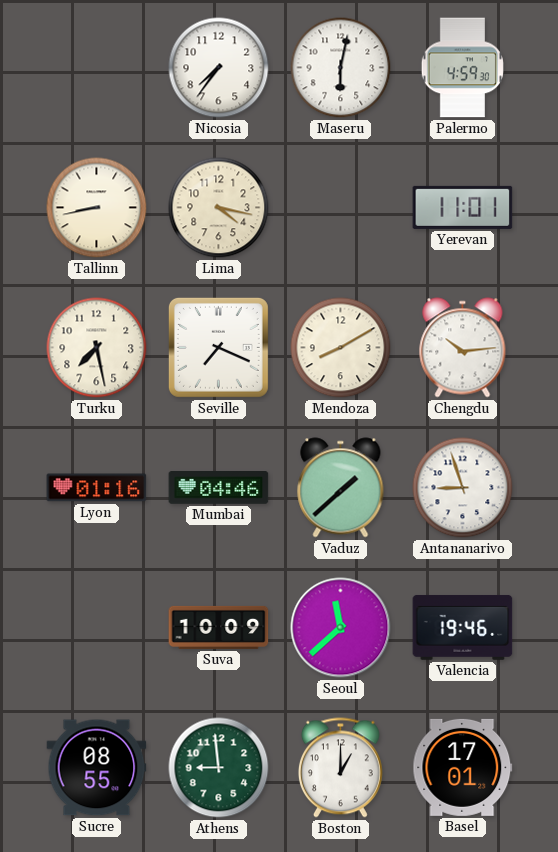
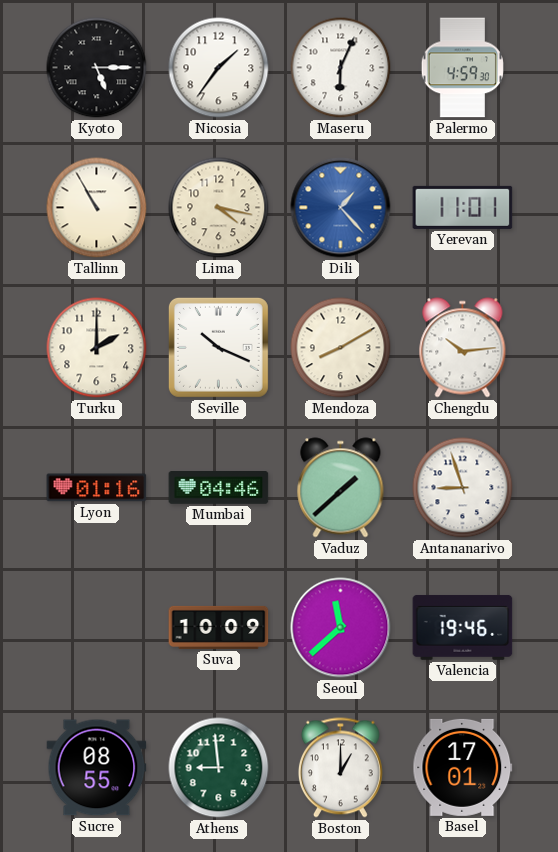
Kyoto: none -> 5:15 (97, 68)
Nicosia: 7:36 -> 1:36 (219, 68)
Maseru: 6:02 -> 6:04 (341, 68)
Tallinn: 8:43 -> 10:55 (97, 208)
Dili: none -> 1:23 (341, 208)
Turku: 7:28 -> 2:00 (97, 348)
Seville: 7:19 -> 10:19 (218, 347)
